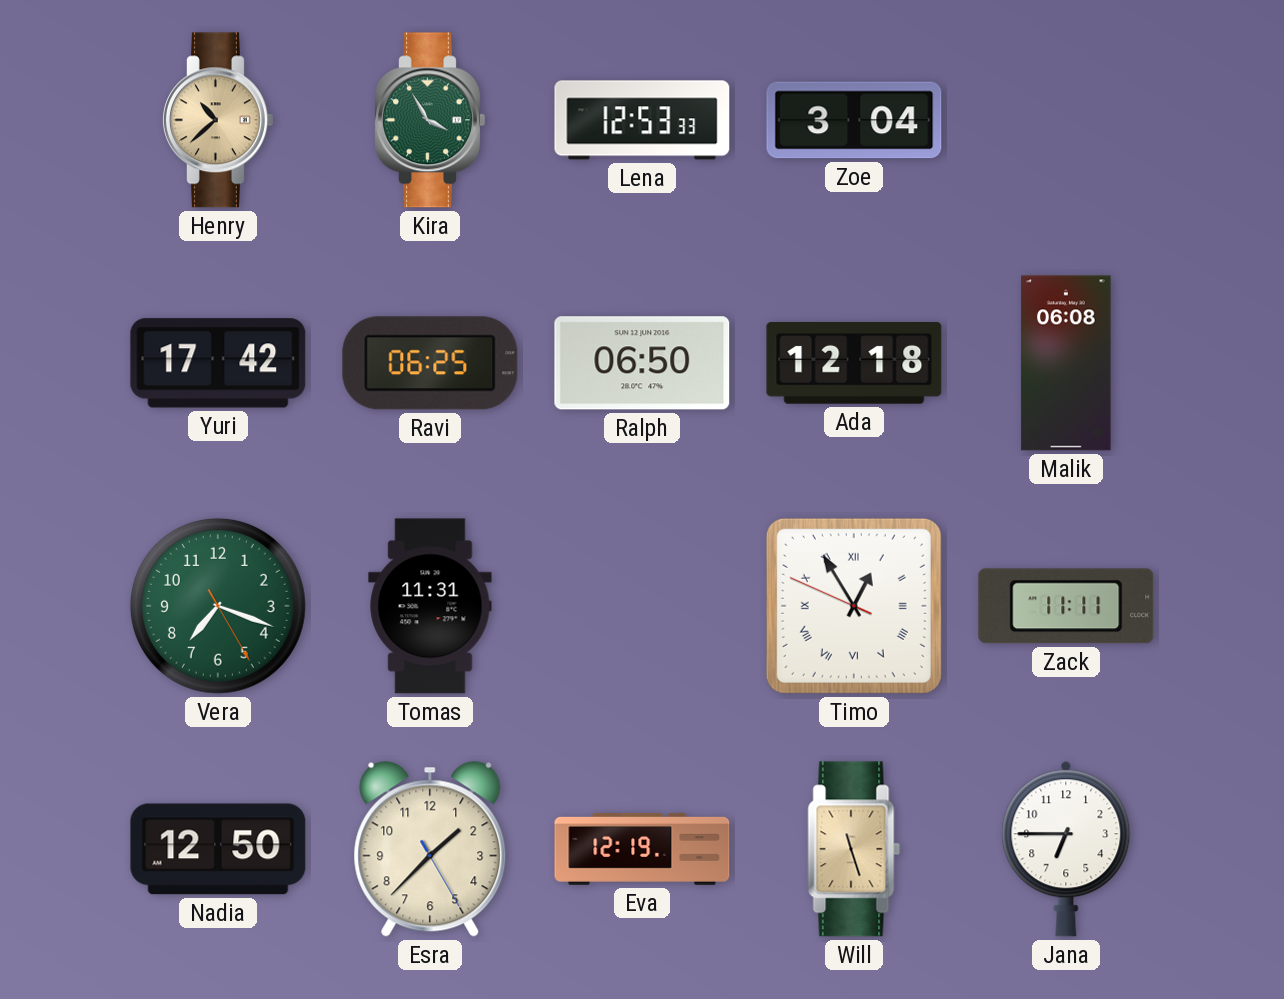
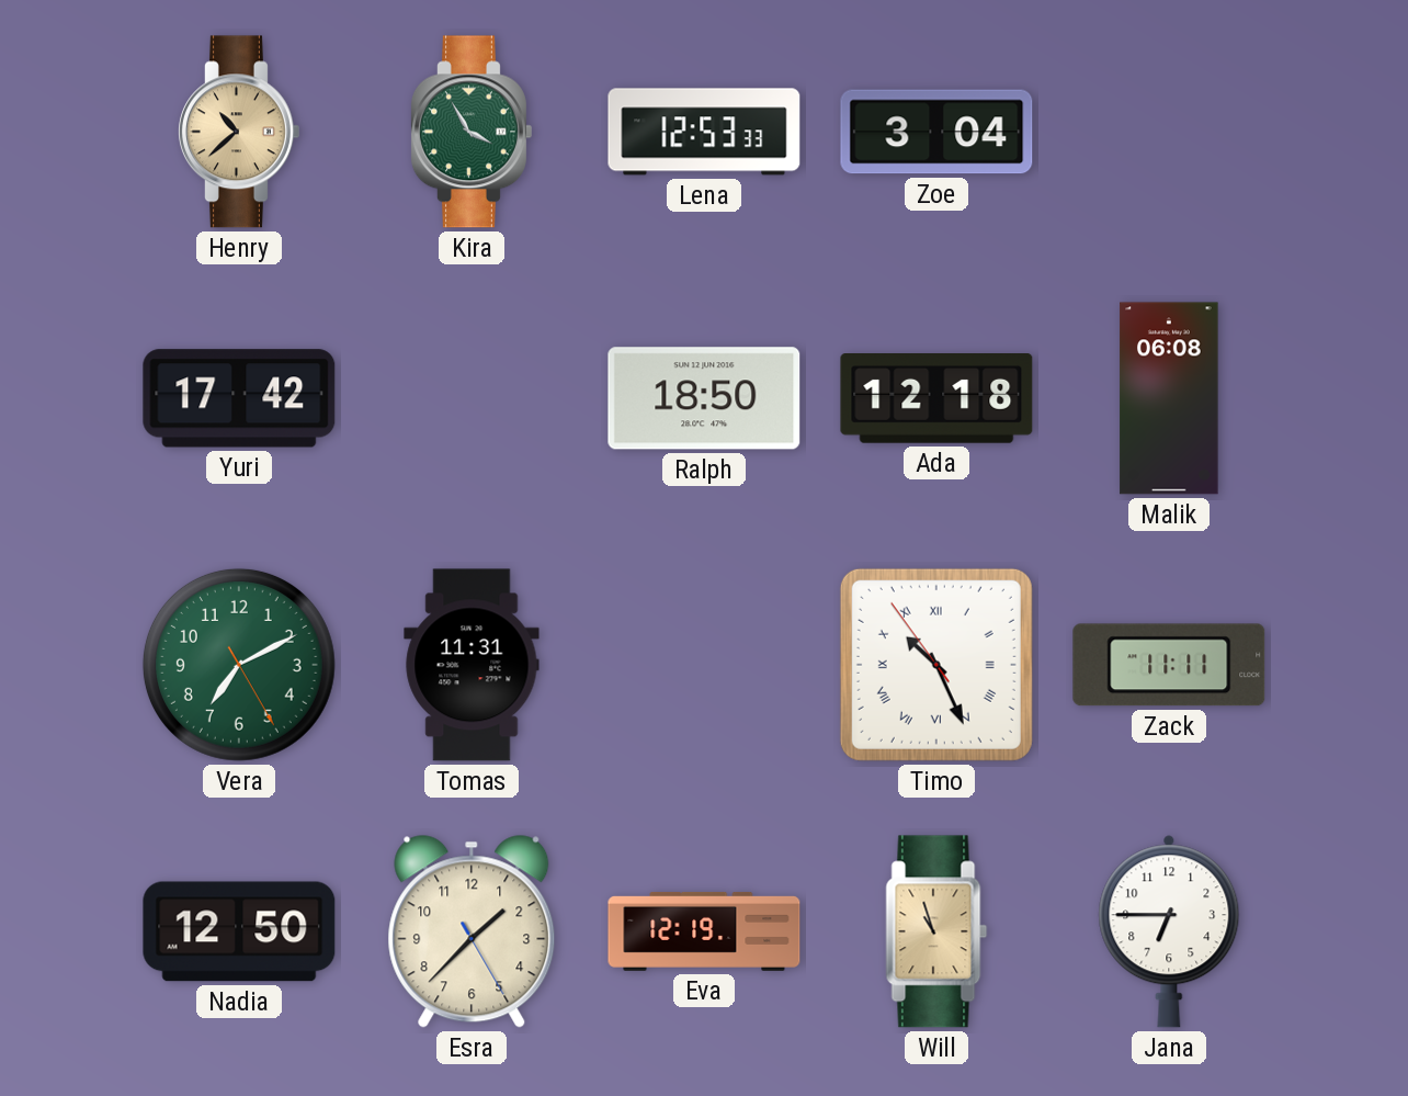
Ravi: 06:25 -> none (430, 363)
Ralph: 06:50 -> 18:50 (704, 398)
Vera: 7:18 -> 7:10 (239, 665)
Timo: 12:54 -> 10:25 (936, 665)
Will: 11:27 -> 10:57 (936, 931)
